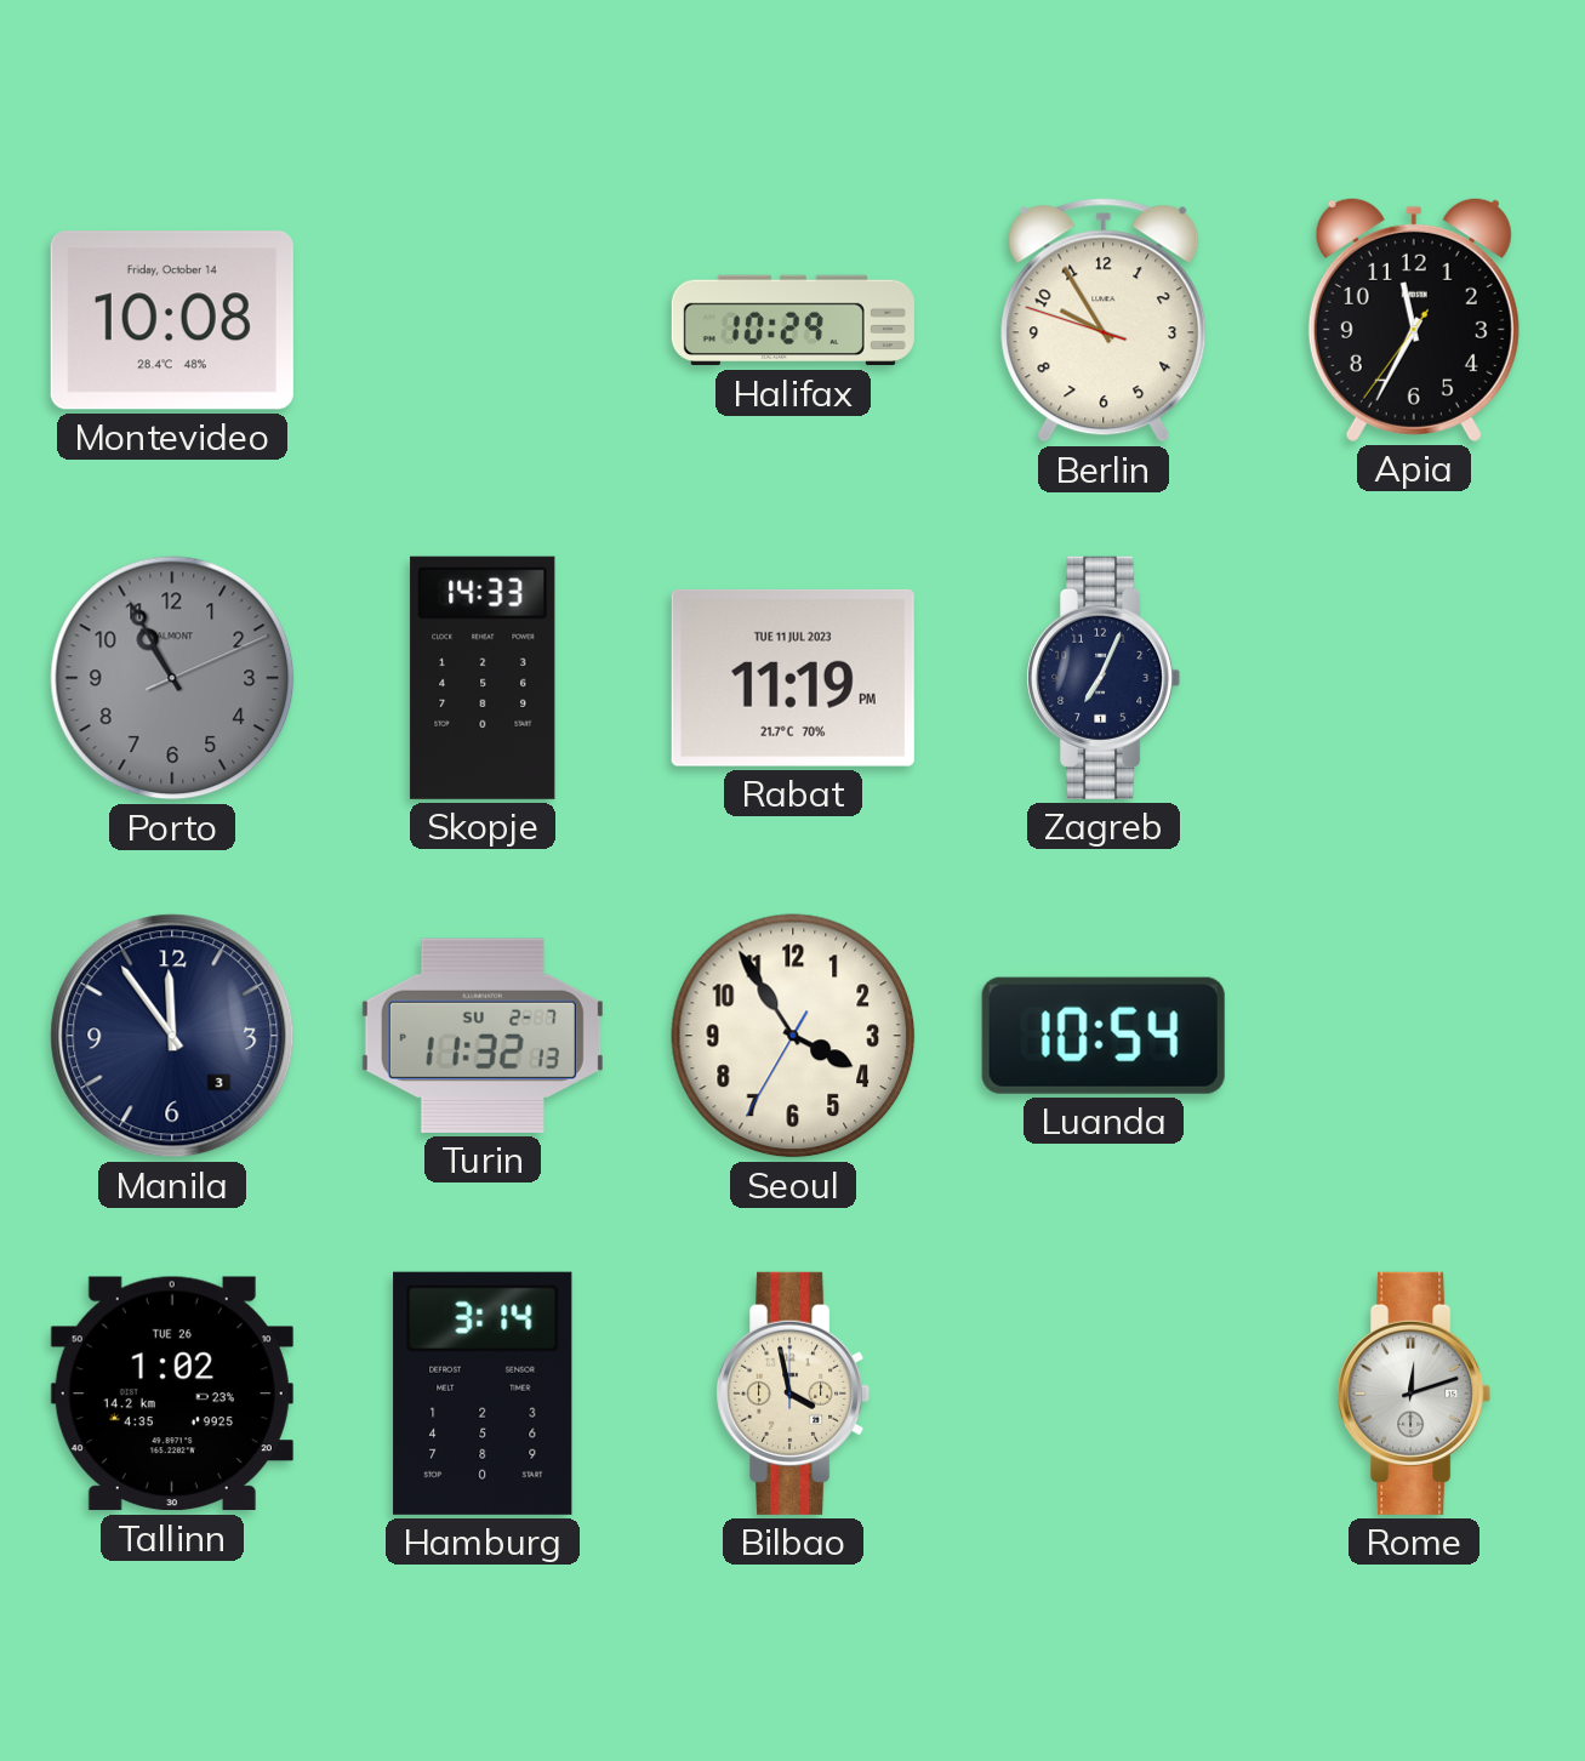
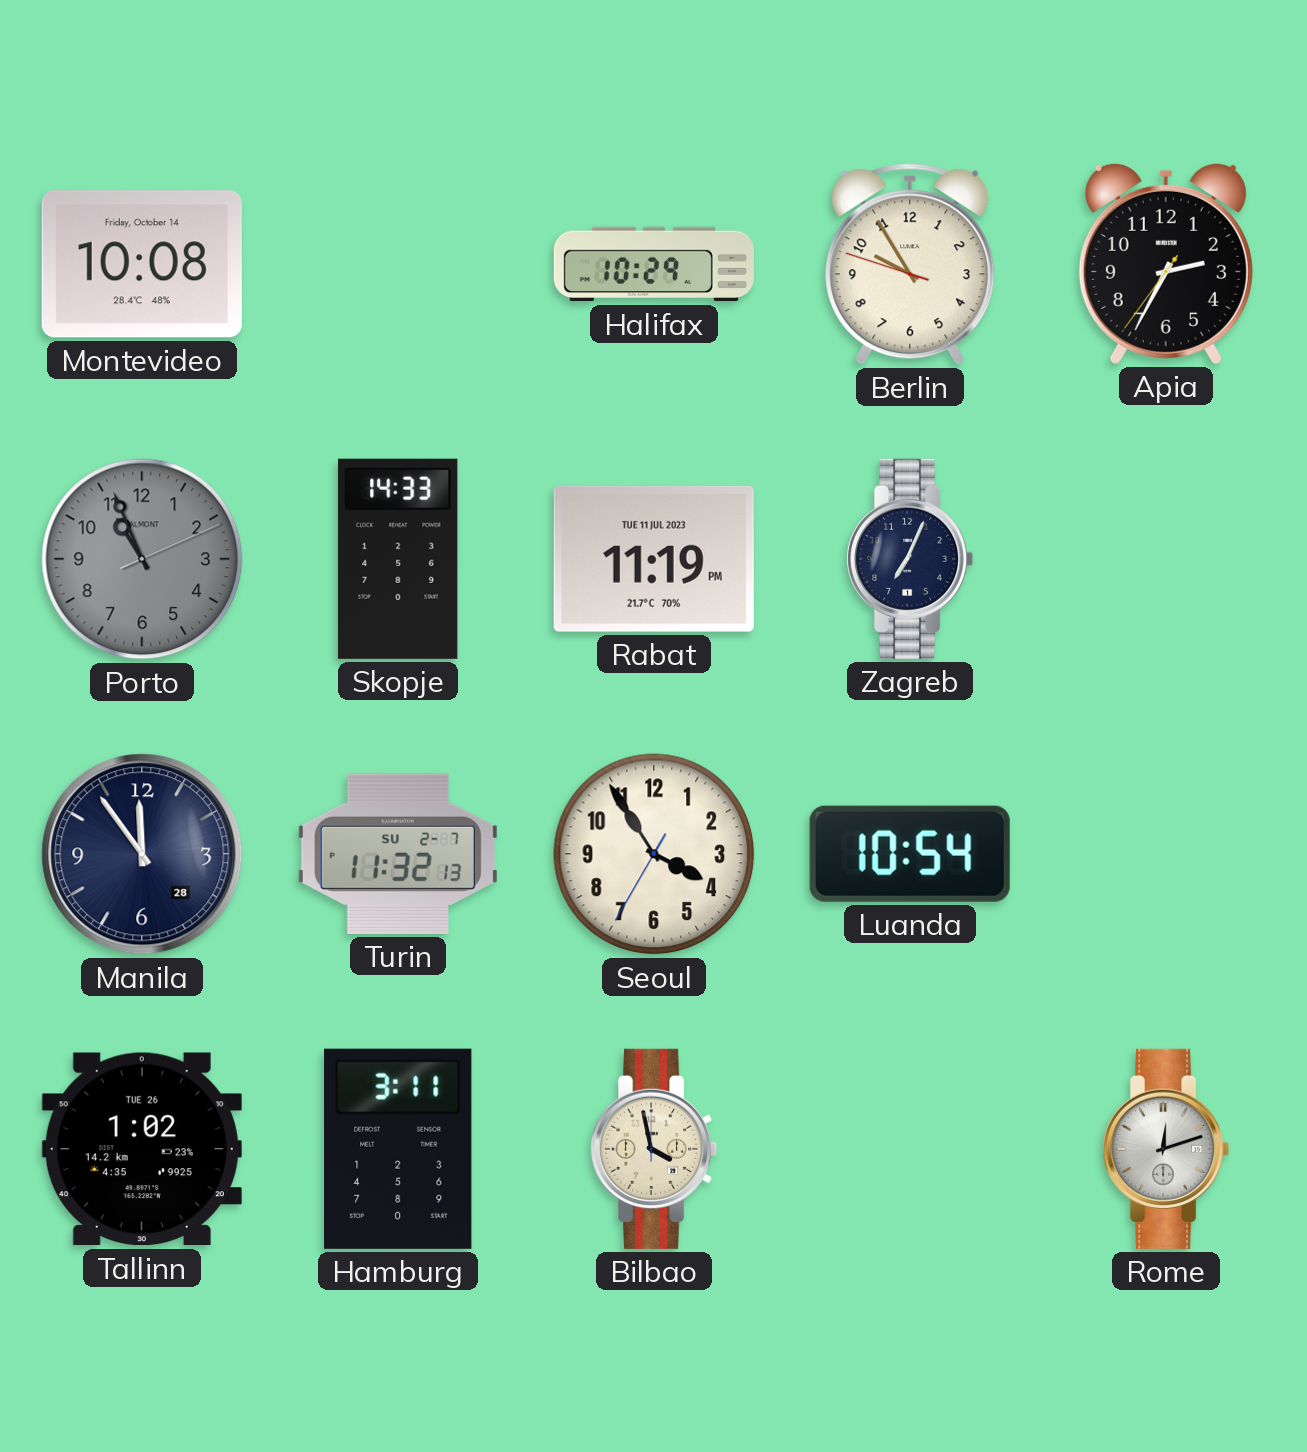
Apia: 11:34 -> 2:34 (1166, 263)
Porto: 10:55 -> 10:56 (142, 559)
Manila date: 3 -> 28 (142, 854)
Hamburg: 3:14 -> 3:11 (398, 1149)
